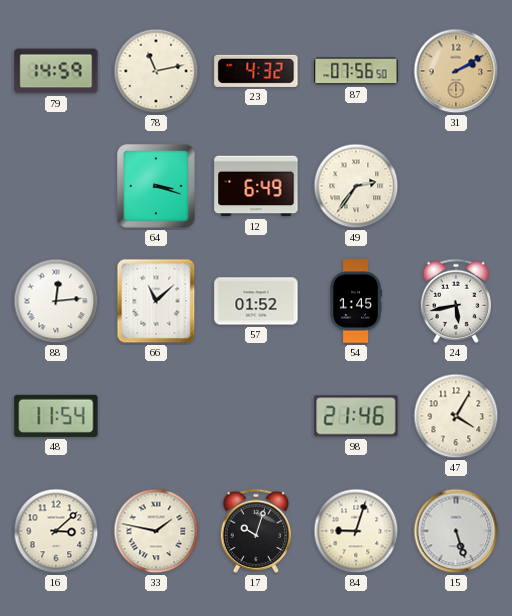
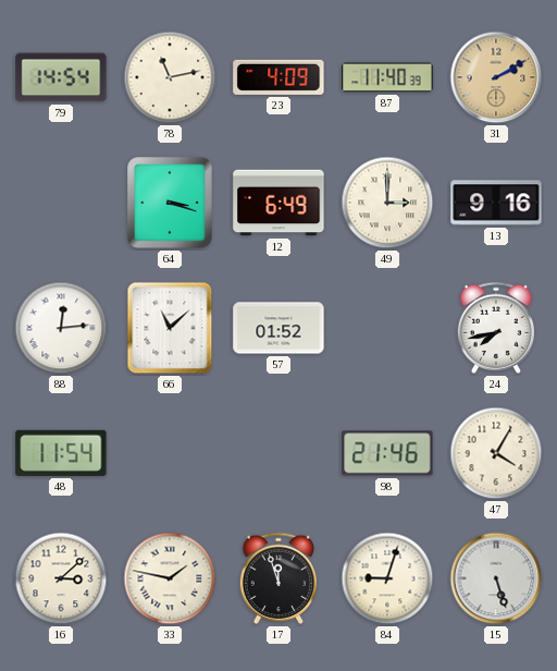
79: 14:59 -> 14:54 (61, 77)
23: 4:32 -> 4:09 (278, 77)
87: 07:56 -> 11:40 (387, 77)
49: 2:36 -> 3:00 (387, 203)
13: none -> 9:16 (496, 203)
54: 1:45 -> none (356, 301)
24: 5:43 -> 7:43 (495, 328)
17: 10:03 -> 11:57 (277, 578)
